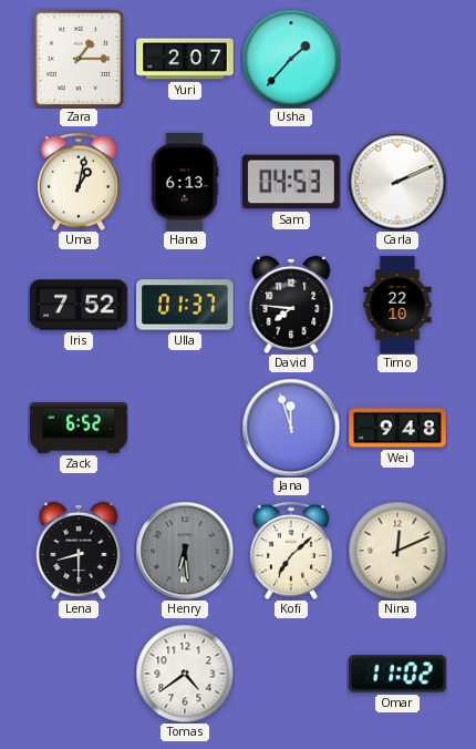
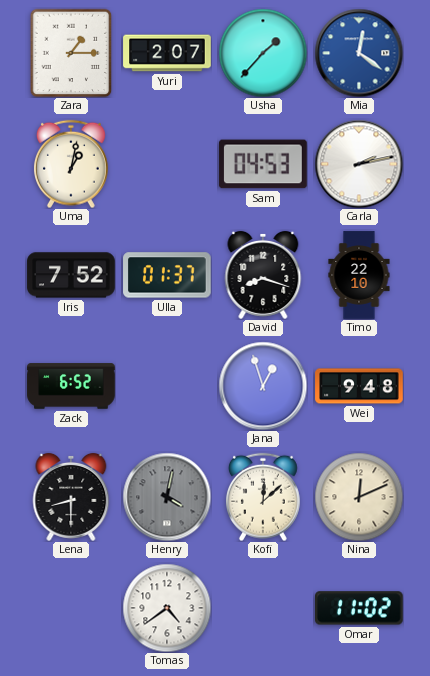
Mia: none -> 12:21 (359, 53)
Hana: 6:13 -> none (185, 182)
Carla: 2:11 -> 2:13 (359, 164)
David: 7:46 -> 8:18 (263, 275)
Jana: 11:57 -> 12:57 (263, 386)
Henry: 6:29 -> 4:02 (167, 497)
Kofi: 7:08 -> 12:08 (263, 497)
